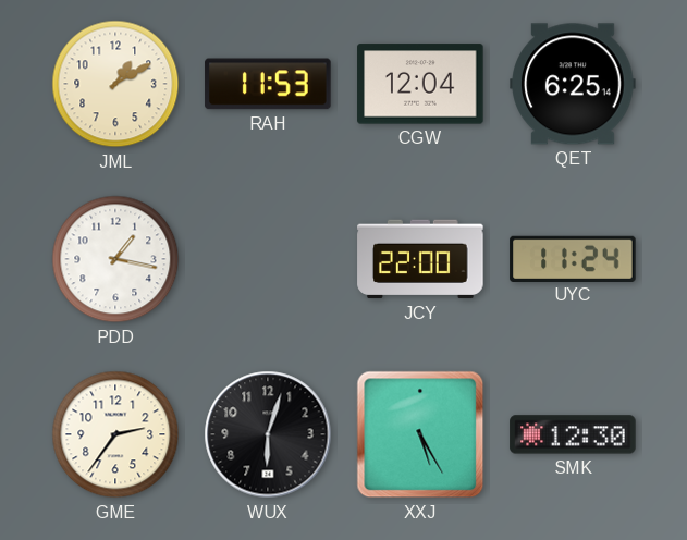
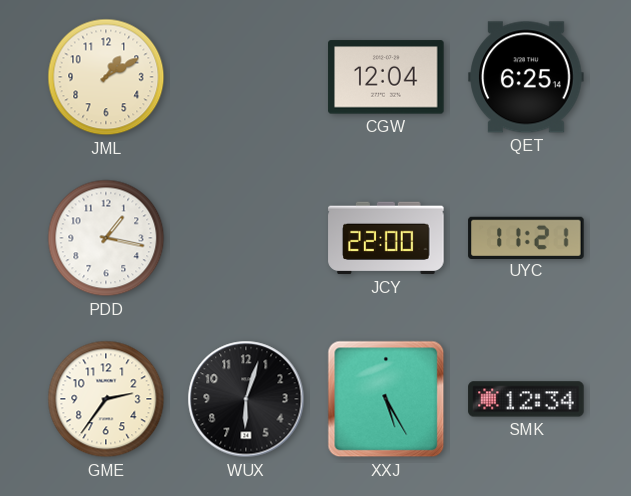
RAH: 11:53 -> none (268, 84)
UYC: 11:24 -> 11:21 (526, 237)
SMK: 12:30 -> 12:34 (526, 399)
